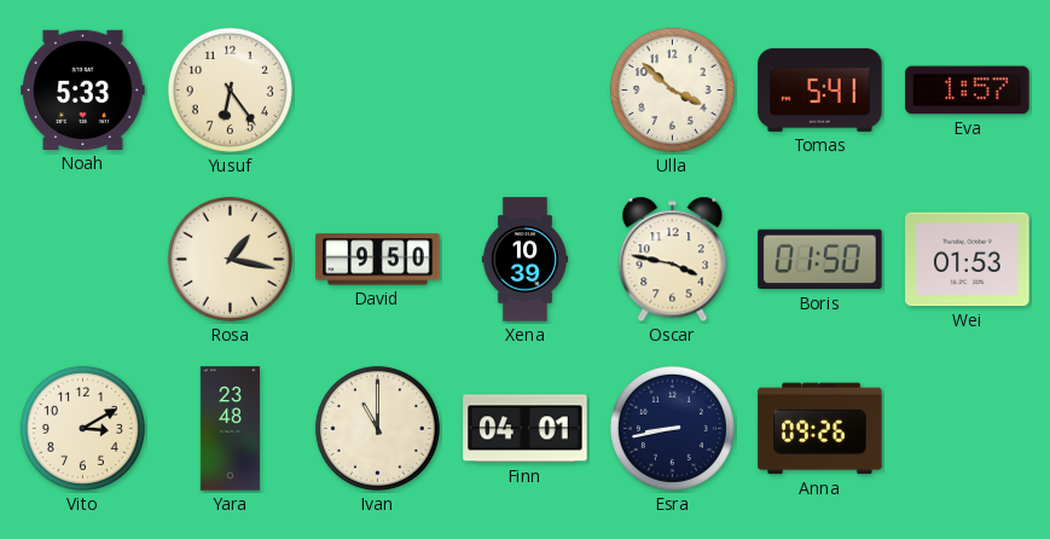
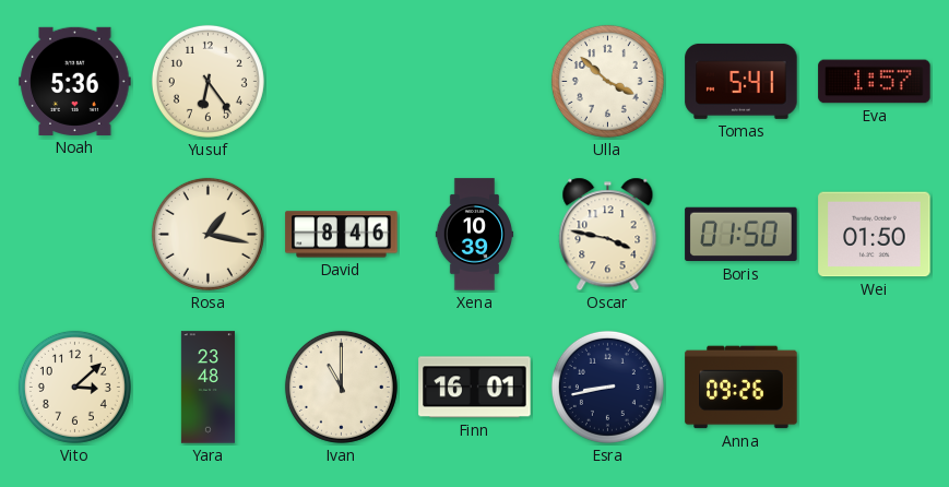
Noah: 5:33 -> 5:36 (75, 81)
David: 9:50 -> 8:46 (342, 235)
Wei: 01:53 -> 01:50 (875, 235)
Vito: 3:10 -> 3:08 (74, 387)
Finn: 04:01 -> 16:01 (475, 388)
